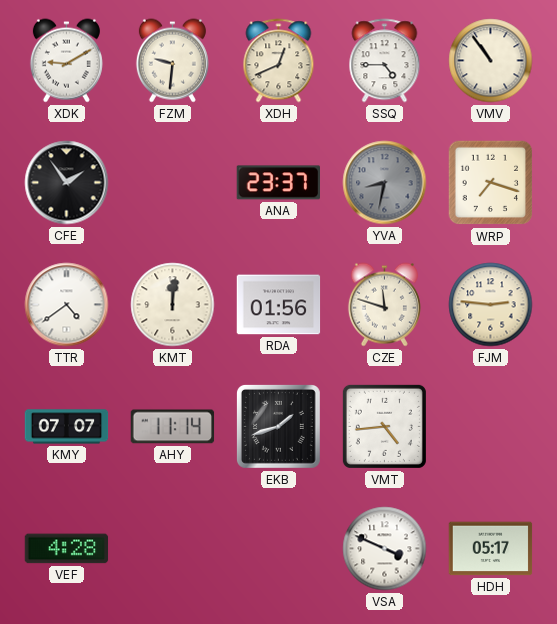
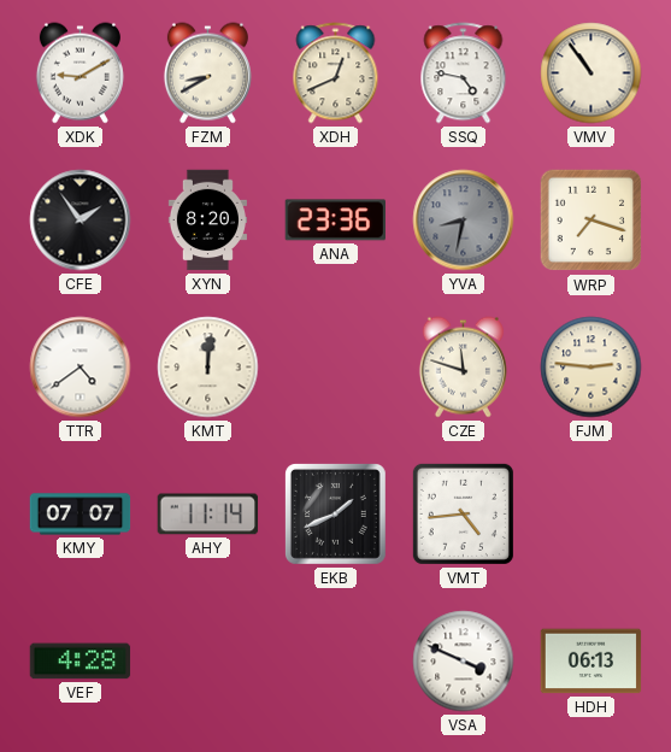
FZM: 9:31 -> 8:40 (207, 74)
SSQ: 4:45 -> 4:47 (464, 74)
XYN: none -> 8:20 (207, 221)
ANA: 23:37 -> 23:36 (335, 221)
RDA: 01:56 -> none (279, 305)
EKB: 1:42 -> 1:41 (335, 513)
HDH: 05:17 -> 06:13 (591, 662)
